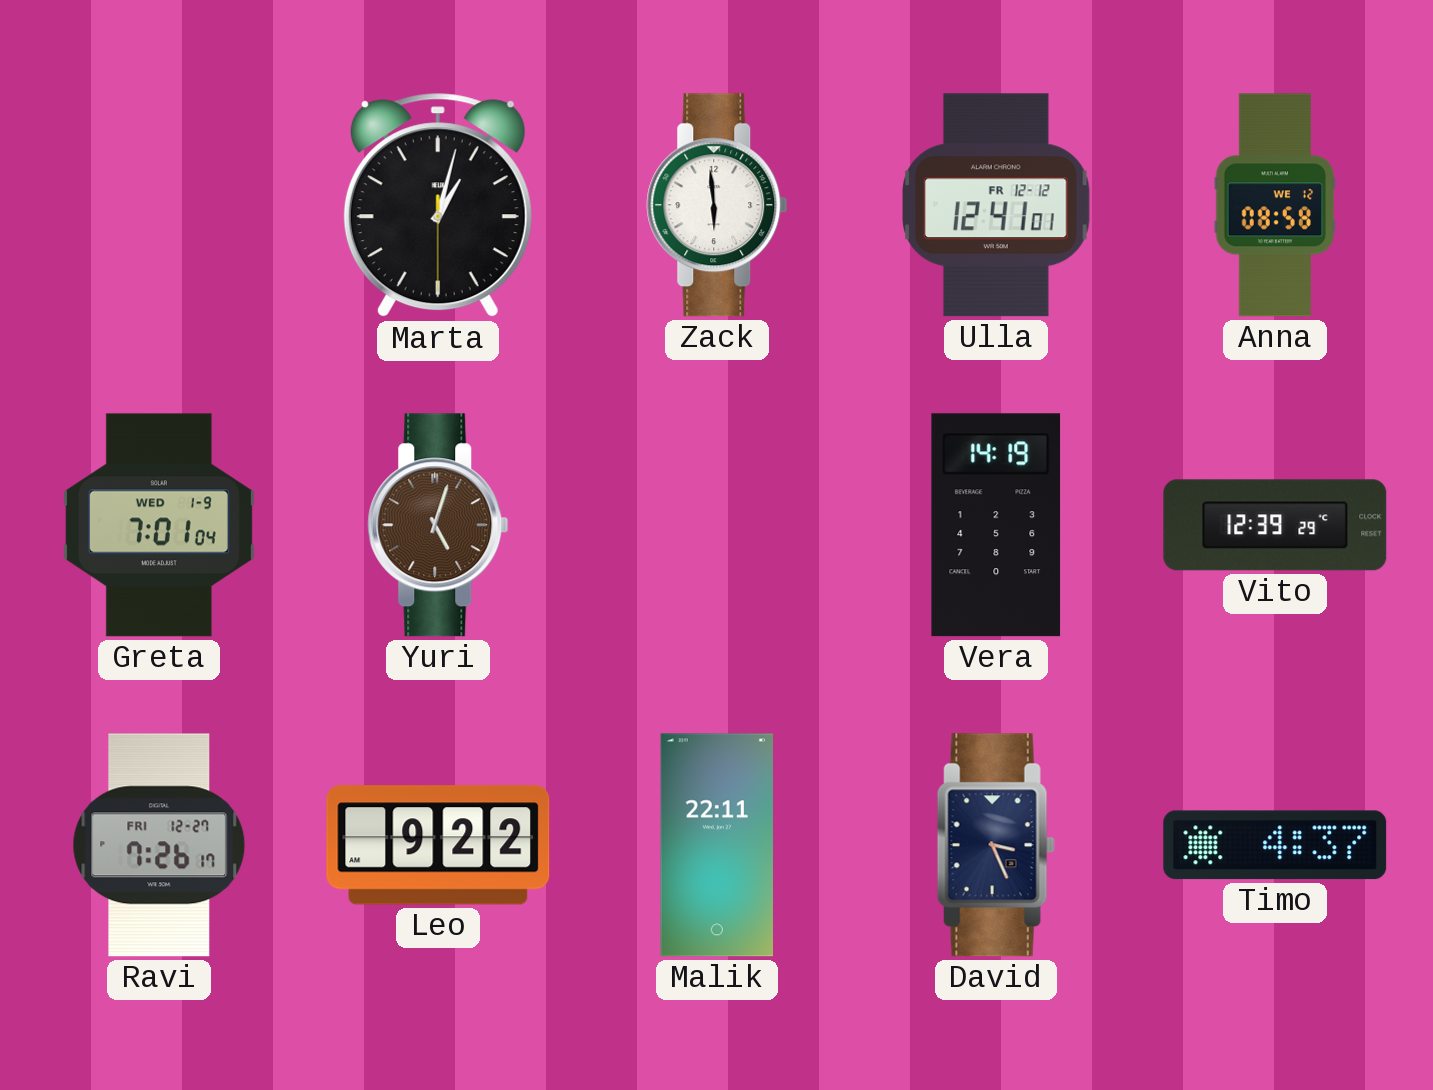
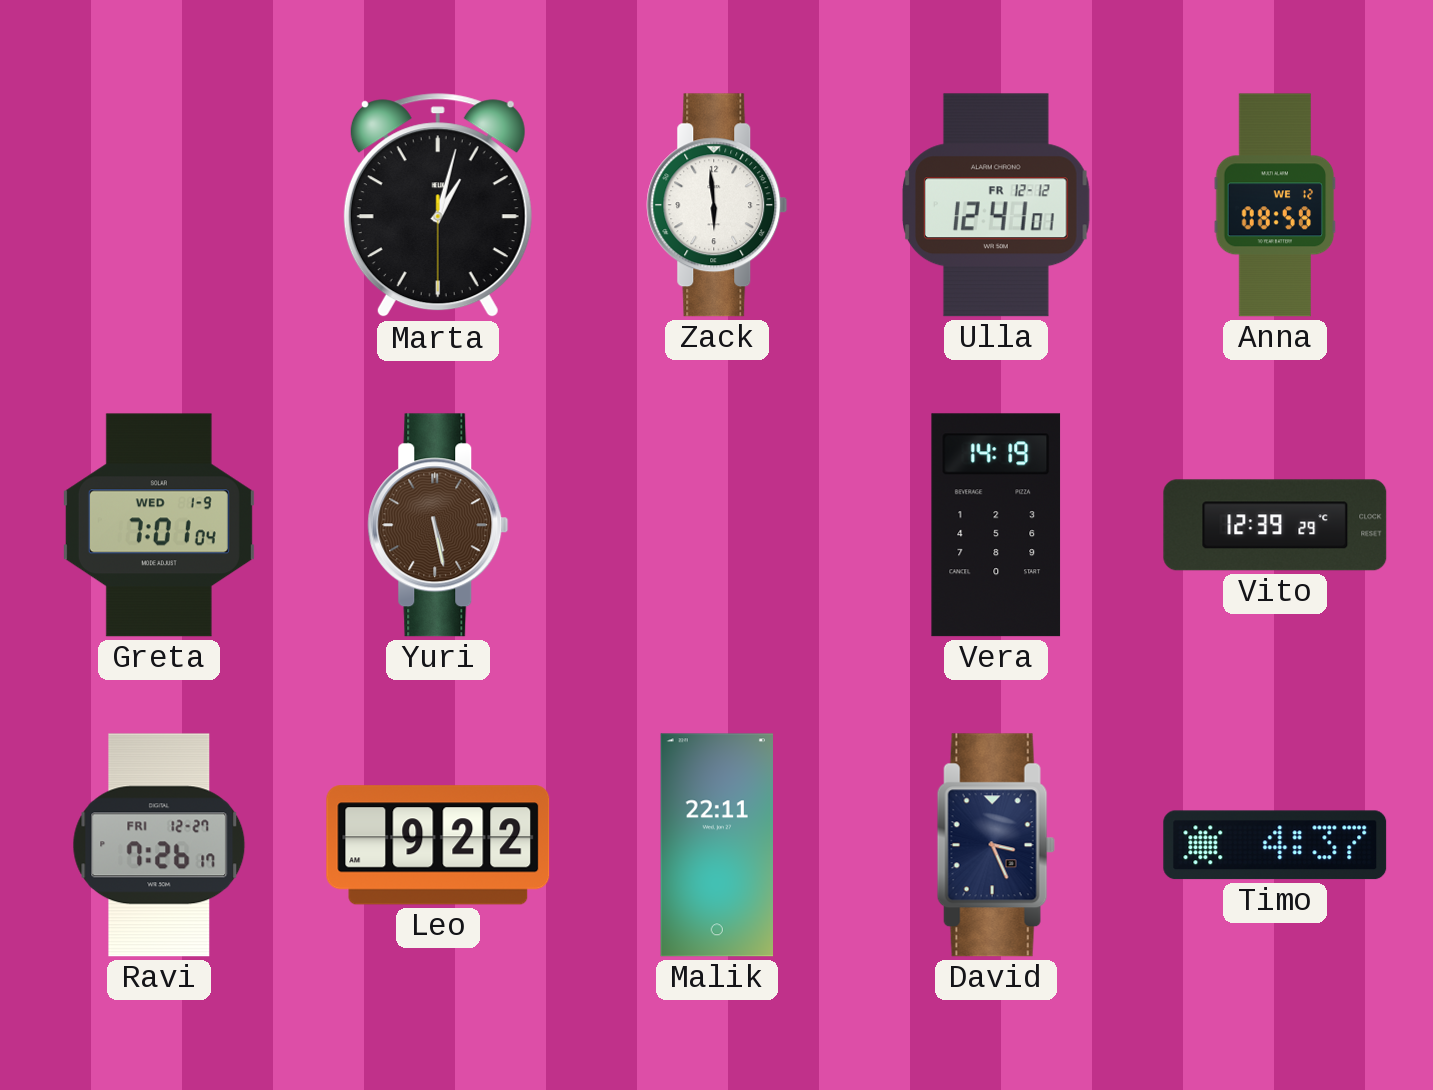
Yuri: 5:03 -> 5:28 (438, 525)
